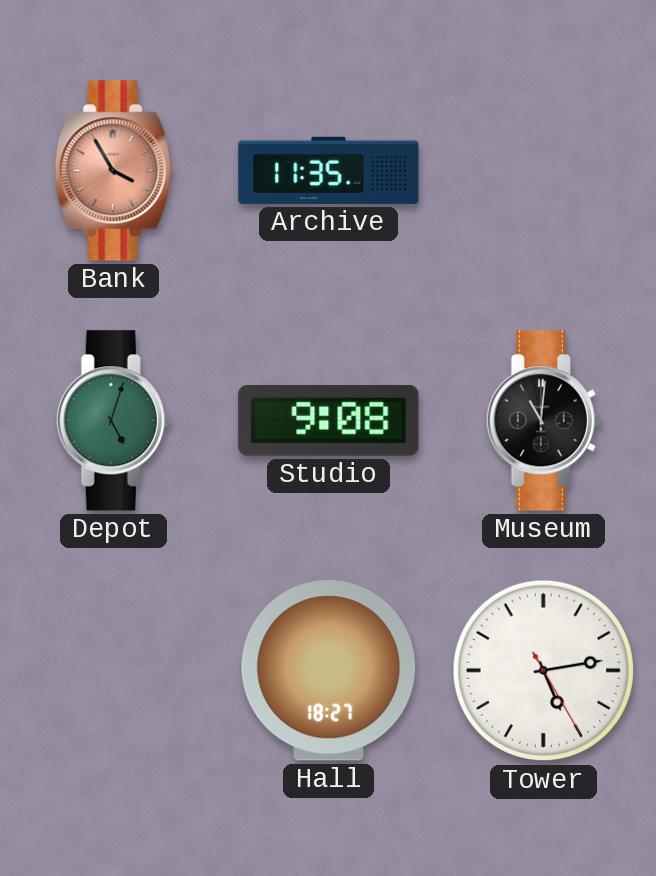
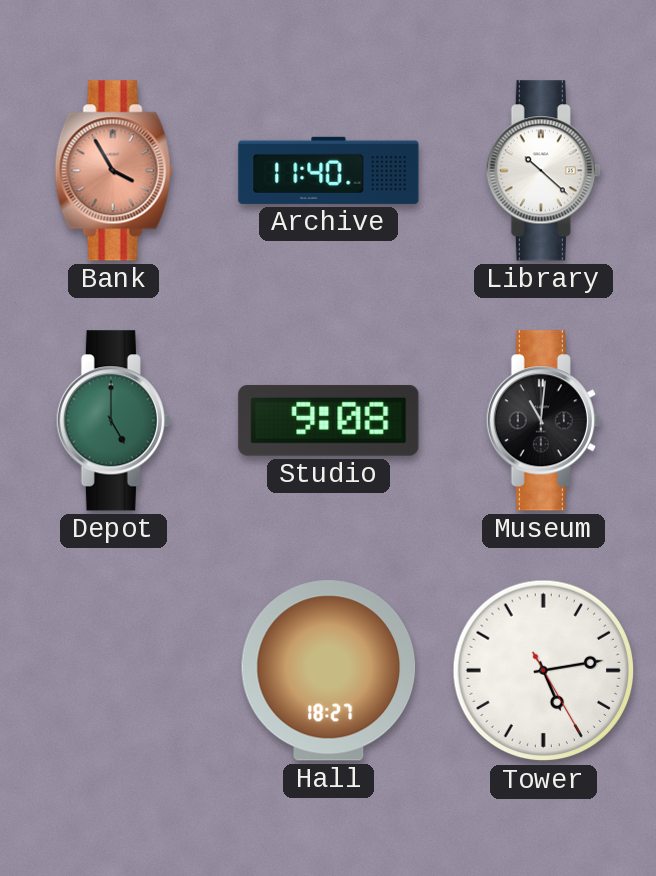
Archive: 11:35 -> 11:40 (329, 170)
Library: none -> 10:22 (543, 171)
Depot: 5:03 -> 5:00 (113, 421)
